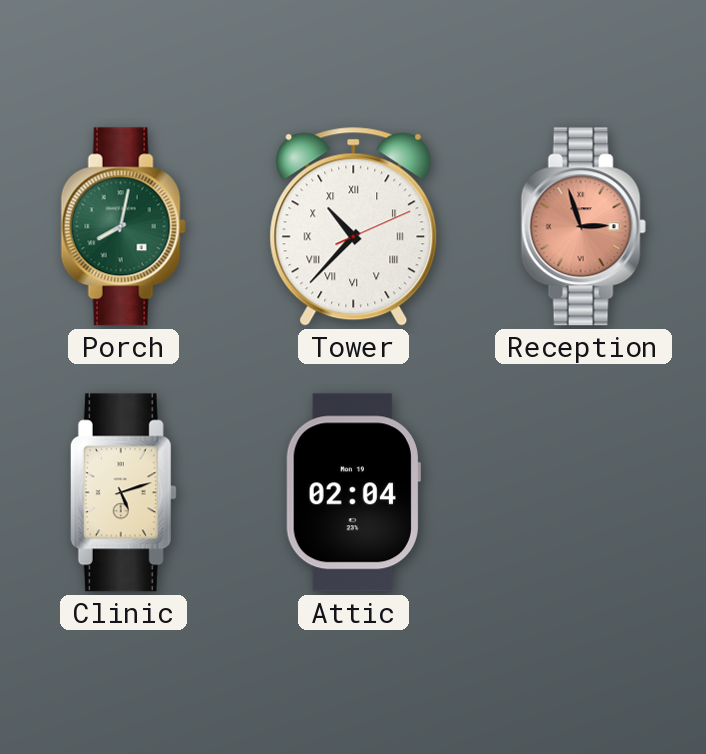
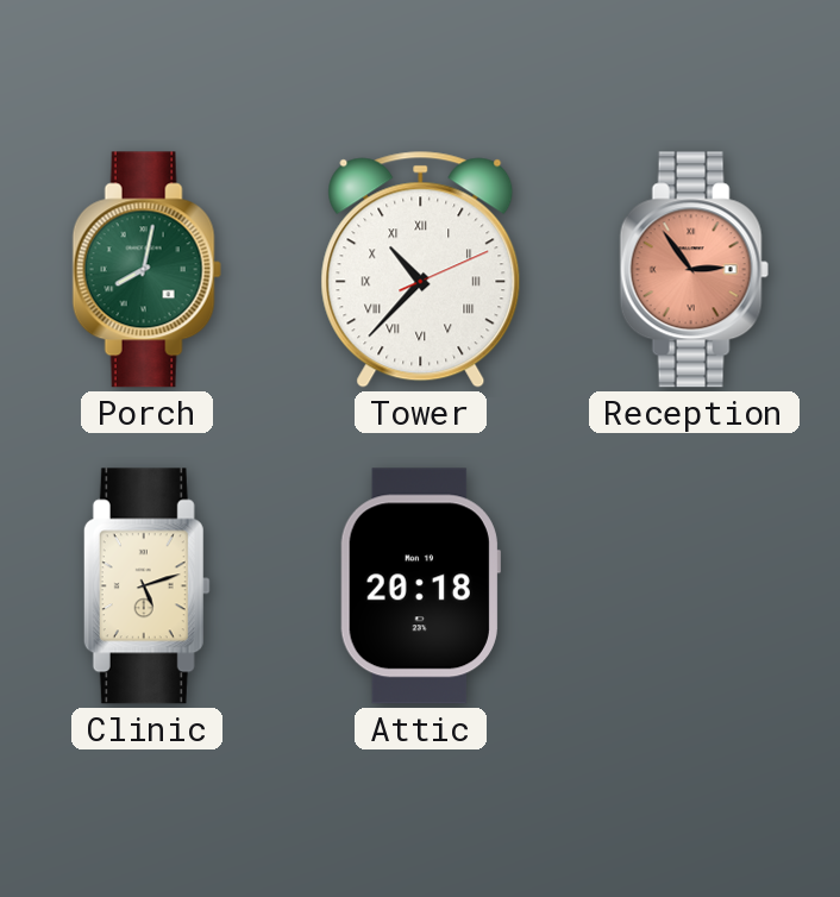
Reception: 2:57 -> 2:54 (694, 270)
Attic: 02:04 -> 20:18 (420, 586)
